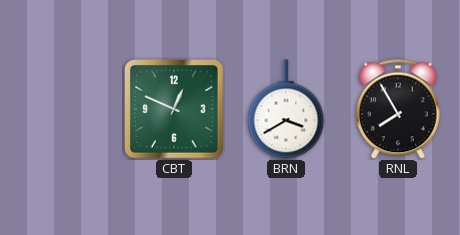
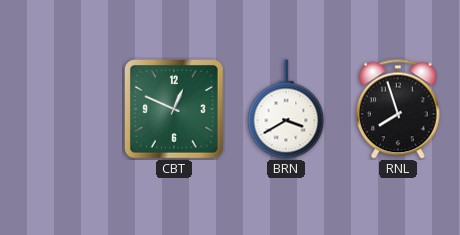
RNL: 7:55 -> 7:57 (399, 109)
